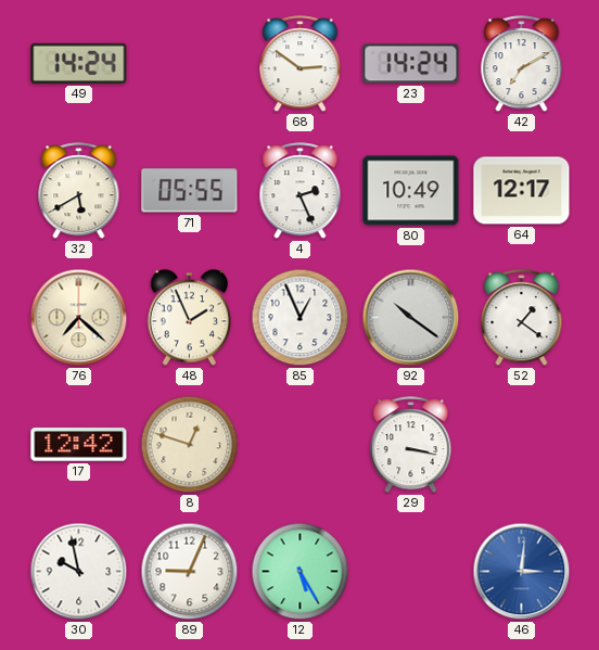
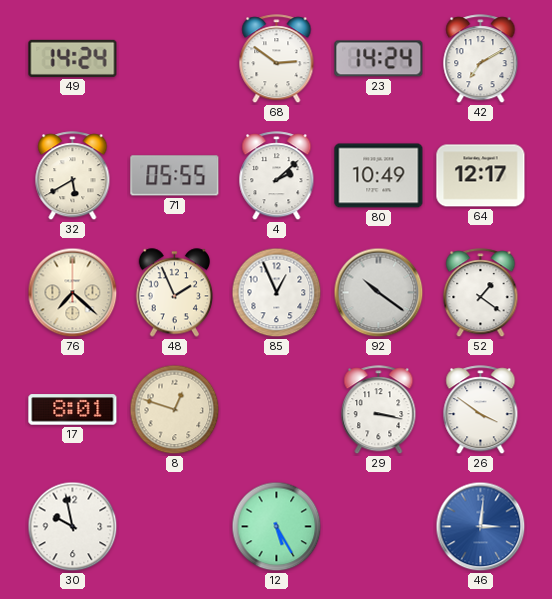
4: 2:26 -> 2:08 (277, 176)
17: 12:42 -> 8:01 (73, 410)
26: none -> 3:51 (481, 410)
89: 9:04 -> none (190, 572)
